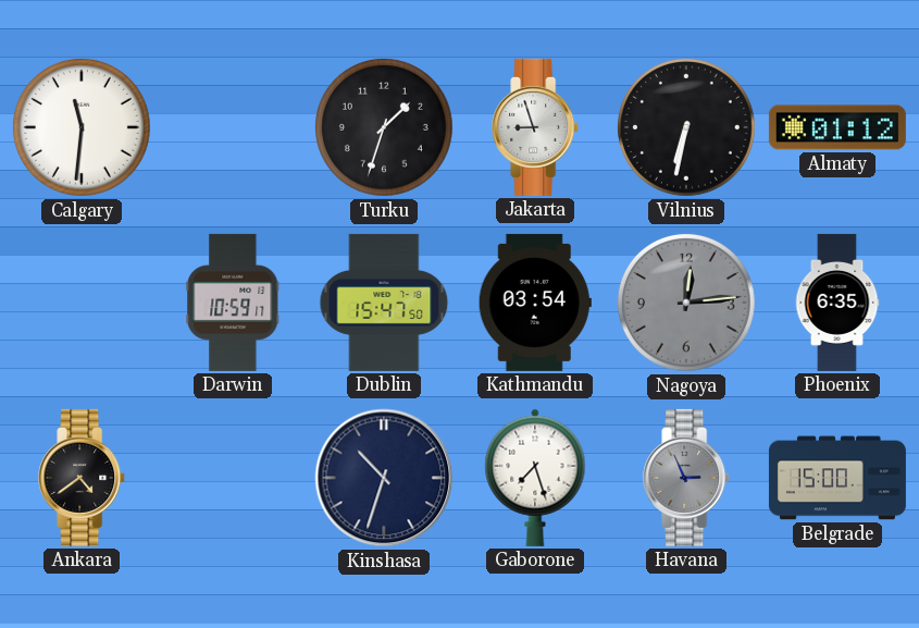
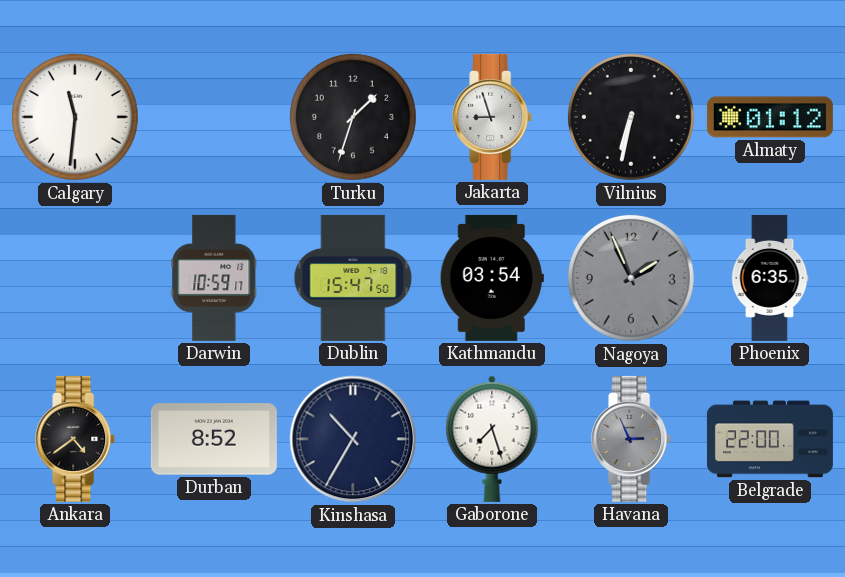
Nagoya: 12:14 -> 1:56 (631, 278)
Durban: none -> 8:52 (214, 439)
Kinshasa: 10:33 -> 10:35 (353, 439)
Belgrade: 15:00 -> 22:00 (770, 439)
